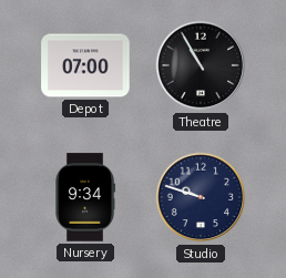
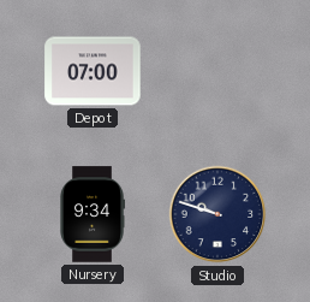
Theatre: 10:55 -> none (201, 65)
